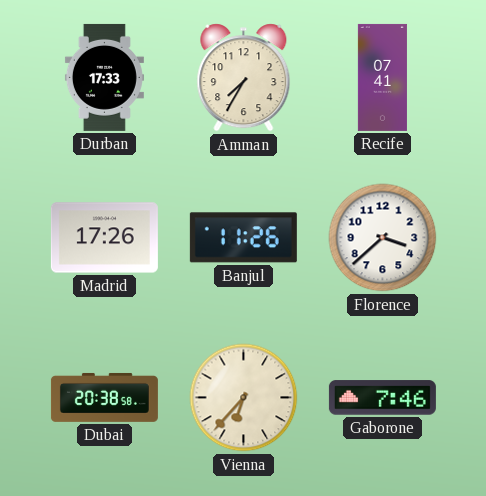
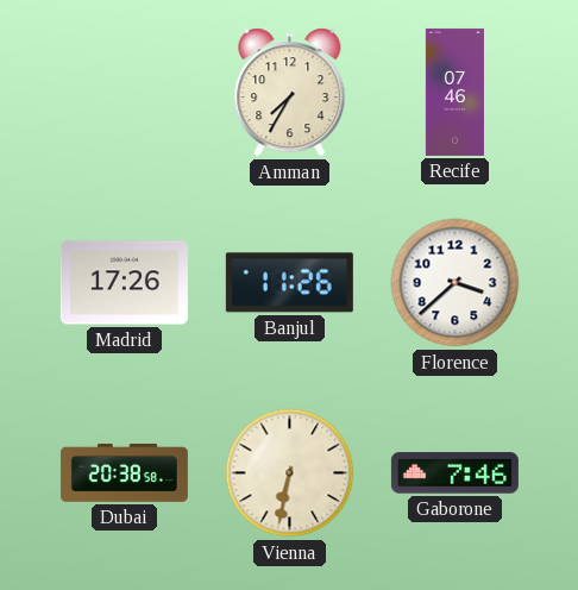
Durban: 17:33 -> none (104, 77)
Recife: 07:41 -> 07:46 (454, 92)
Vienna: 6:37 -> 6:32 (290, 473)
